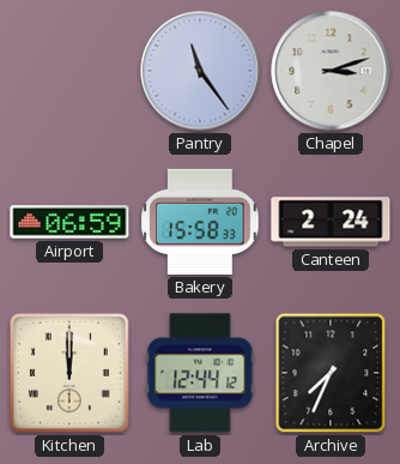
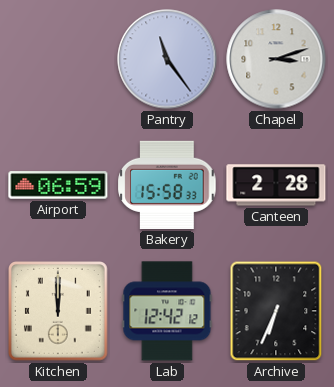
Canteen: 2:24 -> 2:28 (276, 185)
Lab: 12:44 -> 12:42 (167, 311)
Archive: 7:34 -> 6:34 (276, 311)
